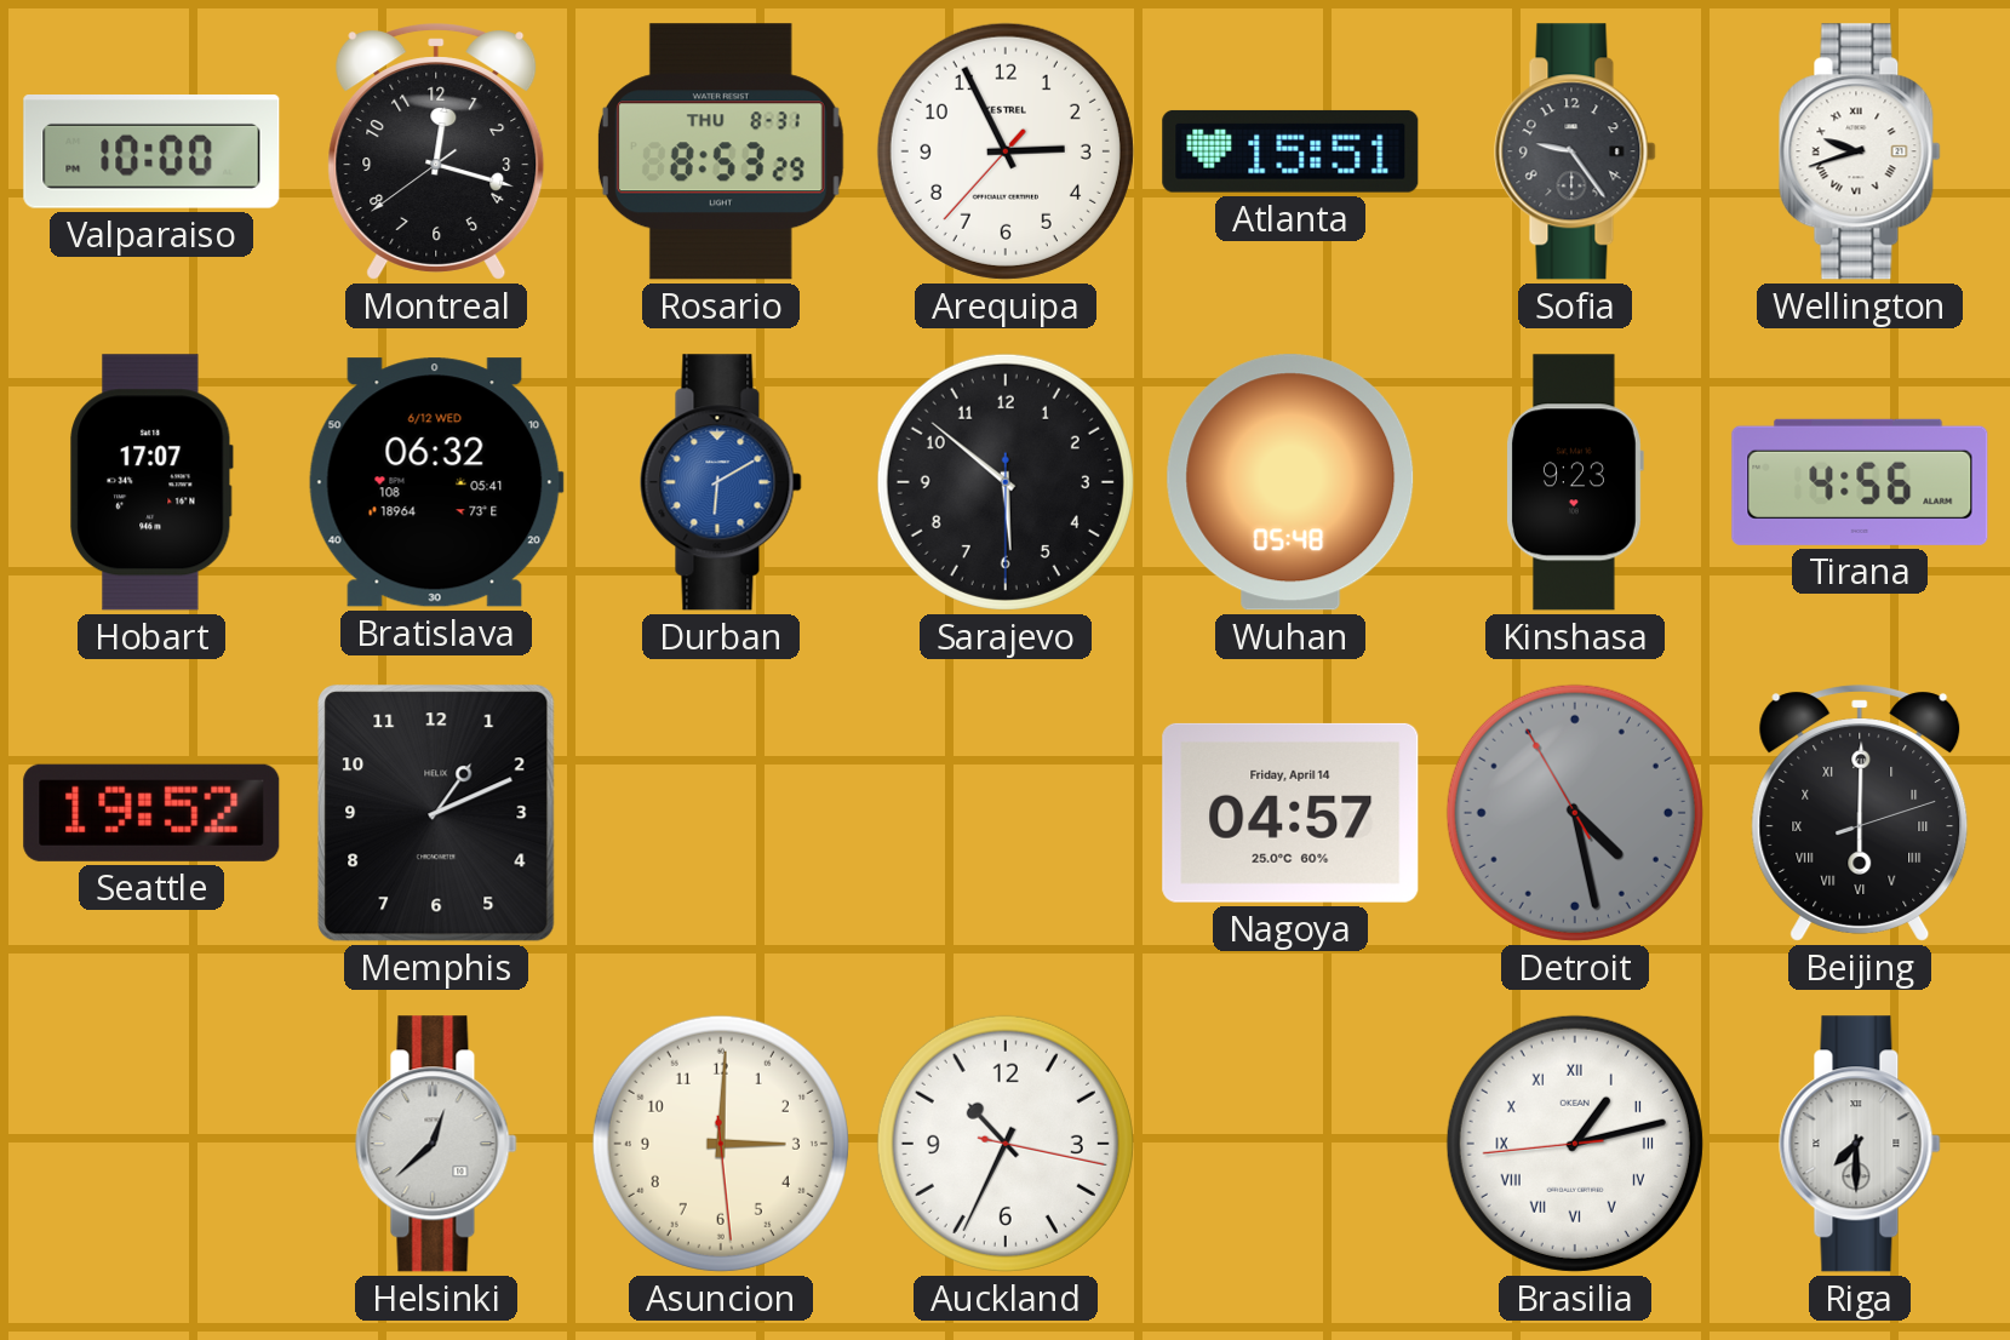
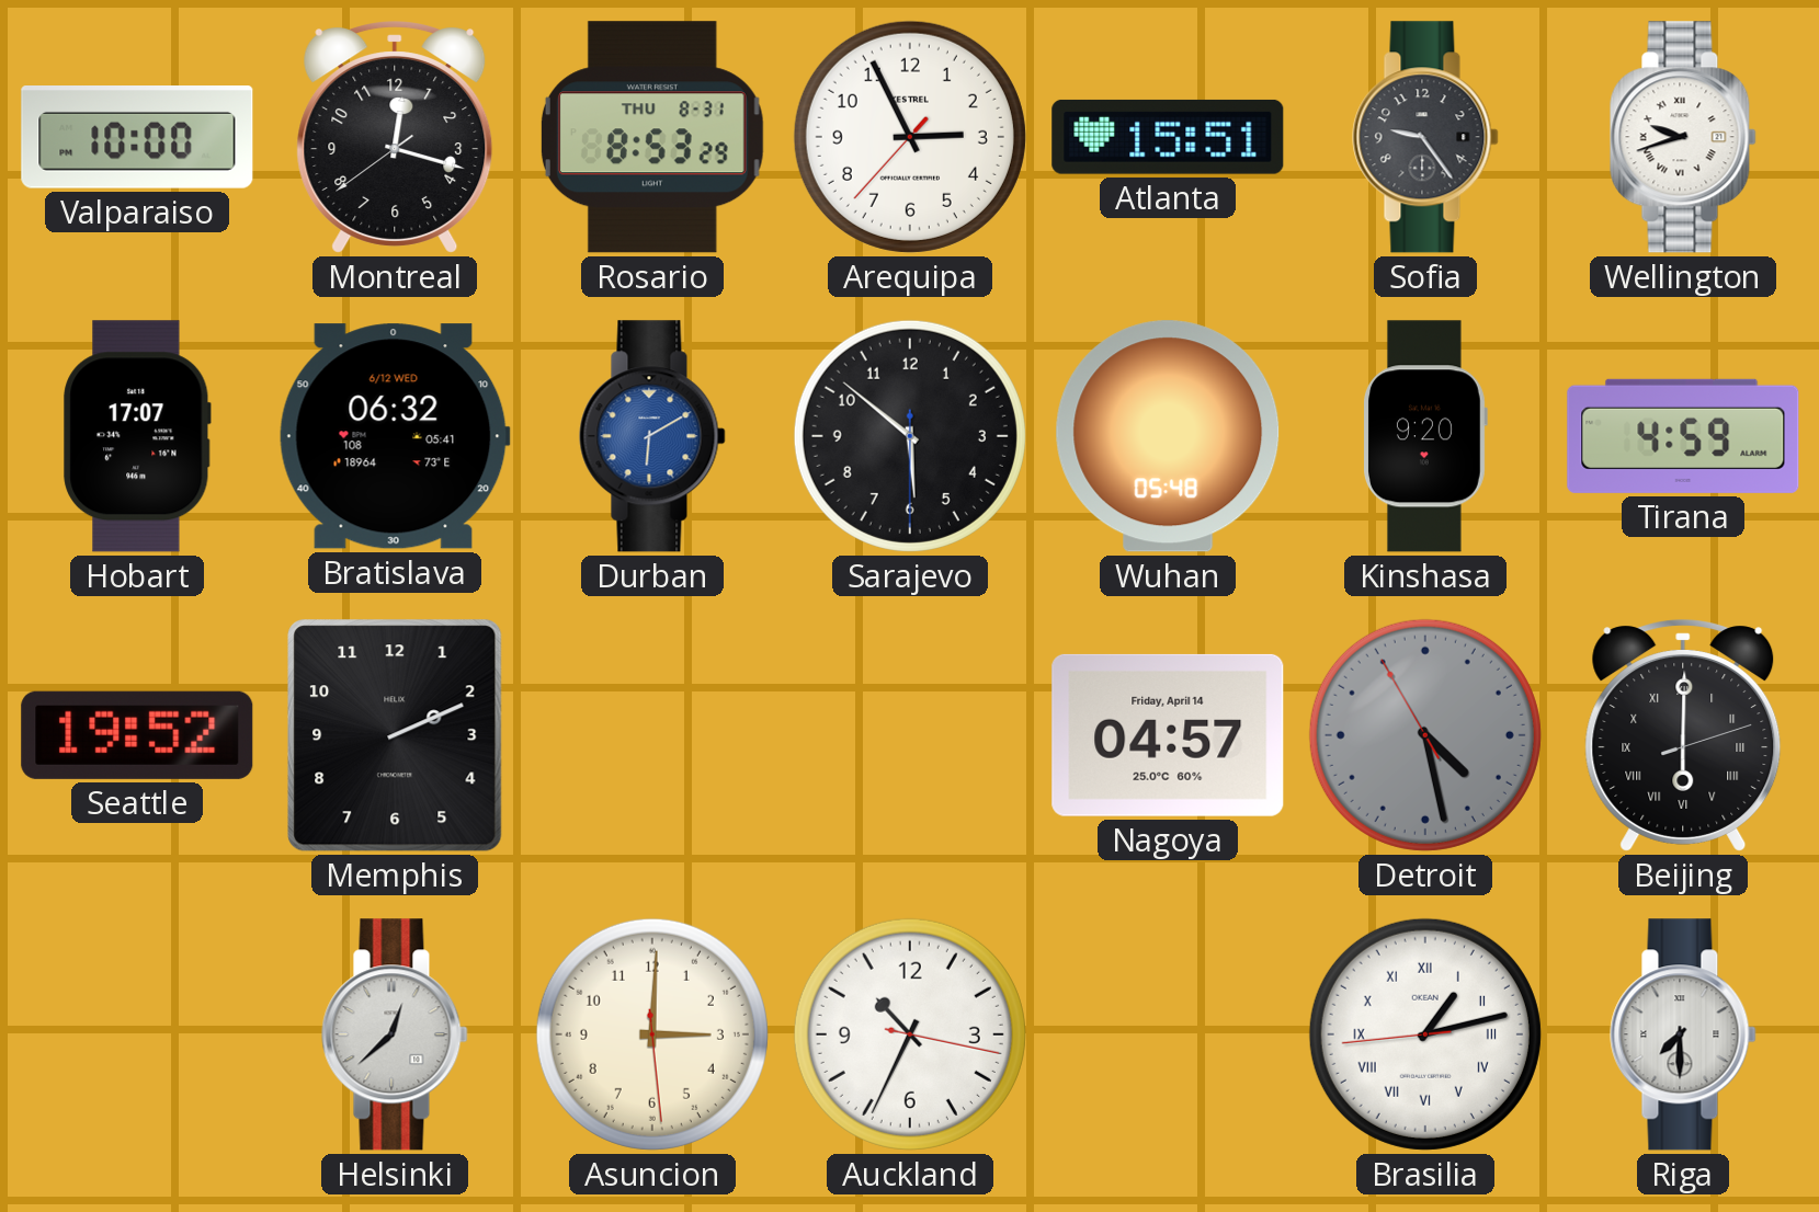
Kinshasa: 9:23 -> 9:20 (1425, 436)
Tirana: 4:56 -> 4:59 (1683, 436)
Memphis: 1:11 -> 2:11 (395, 735)
